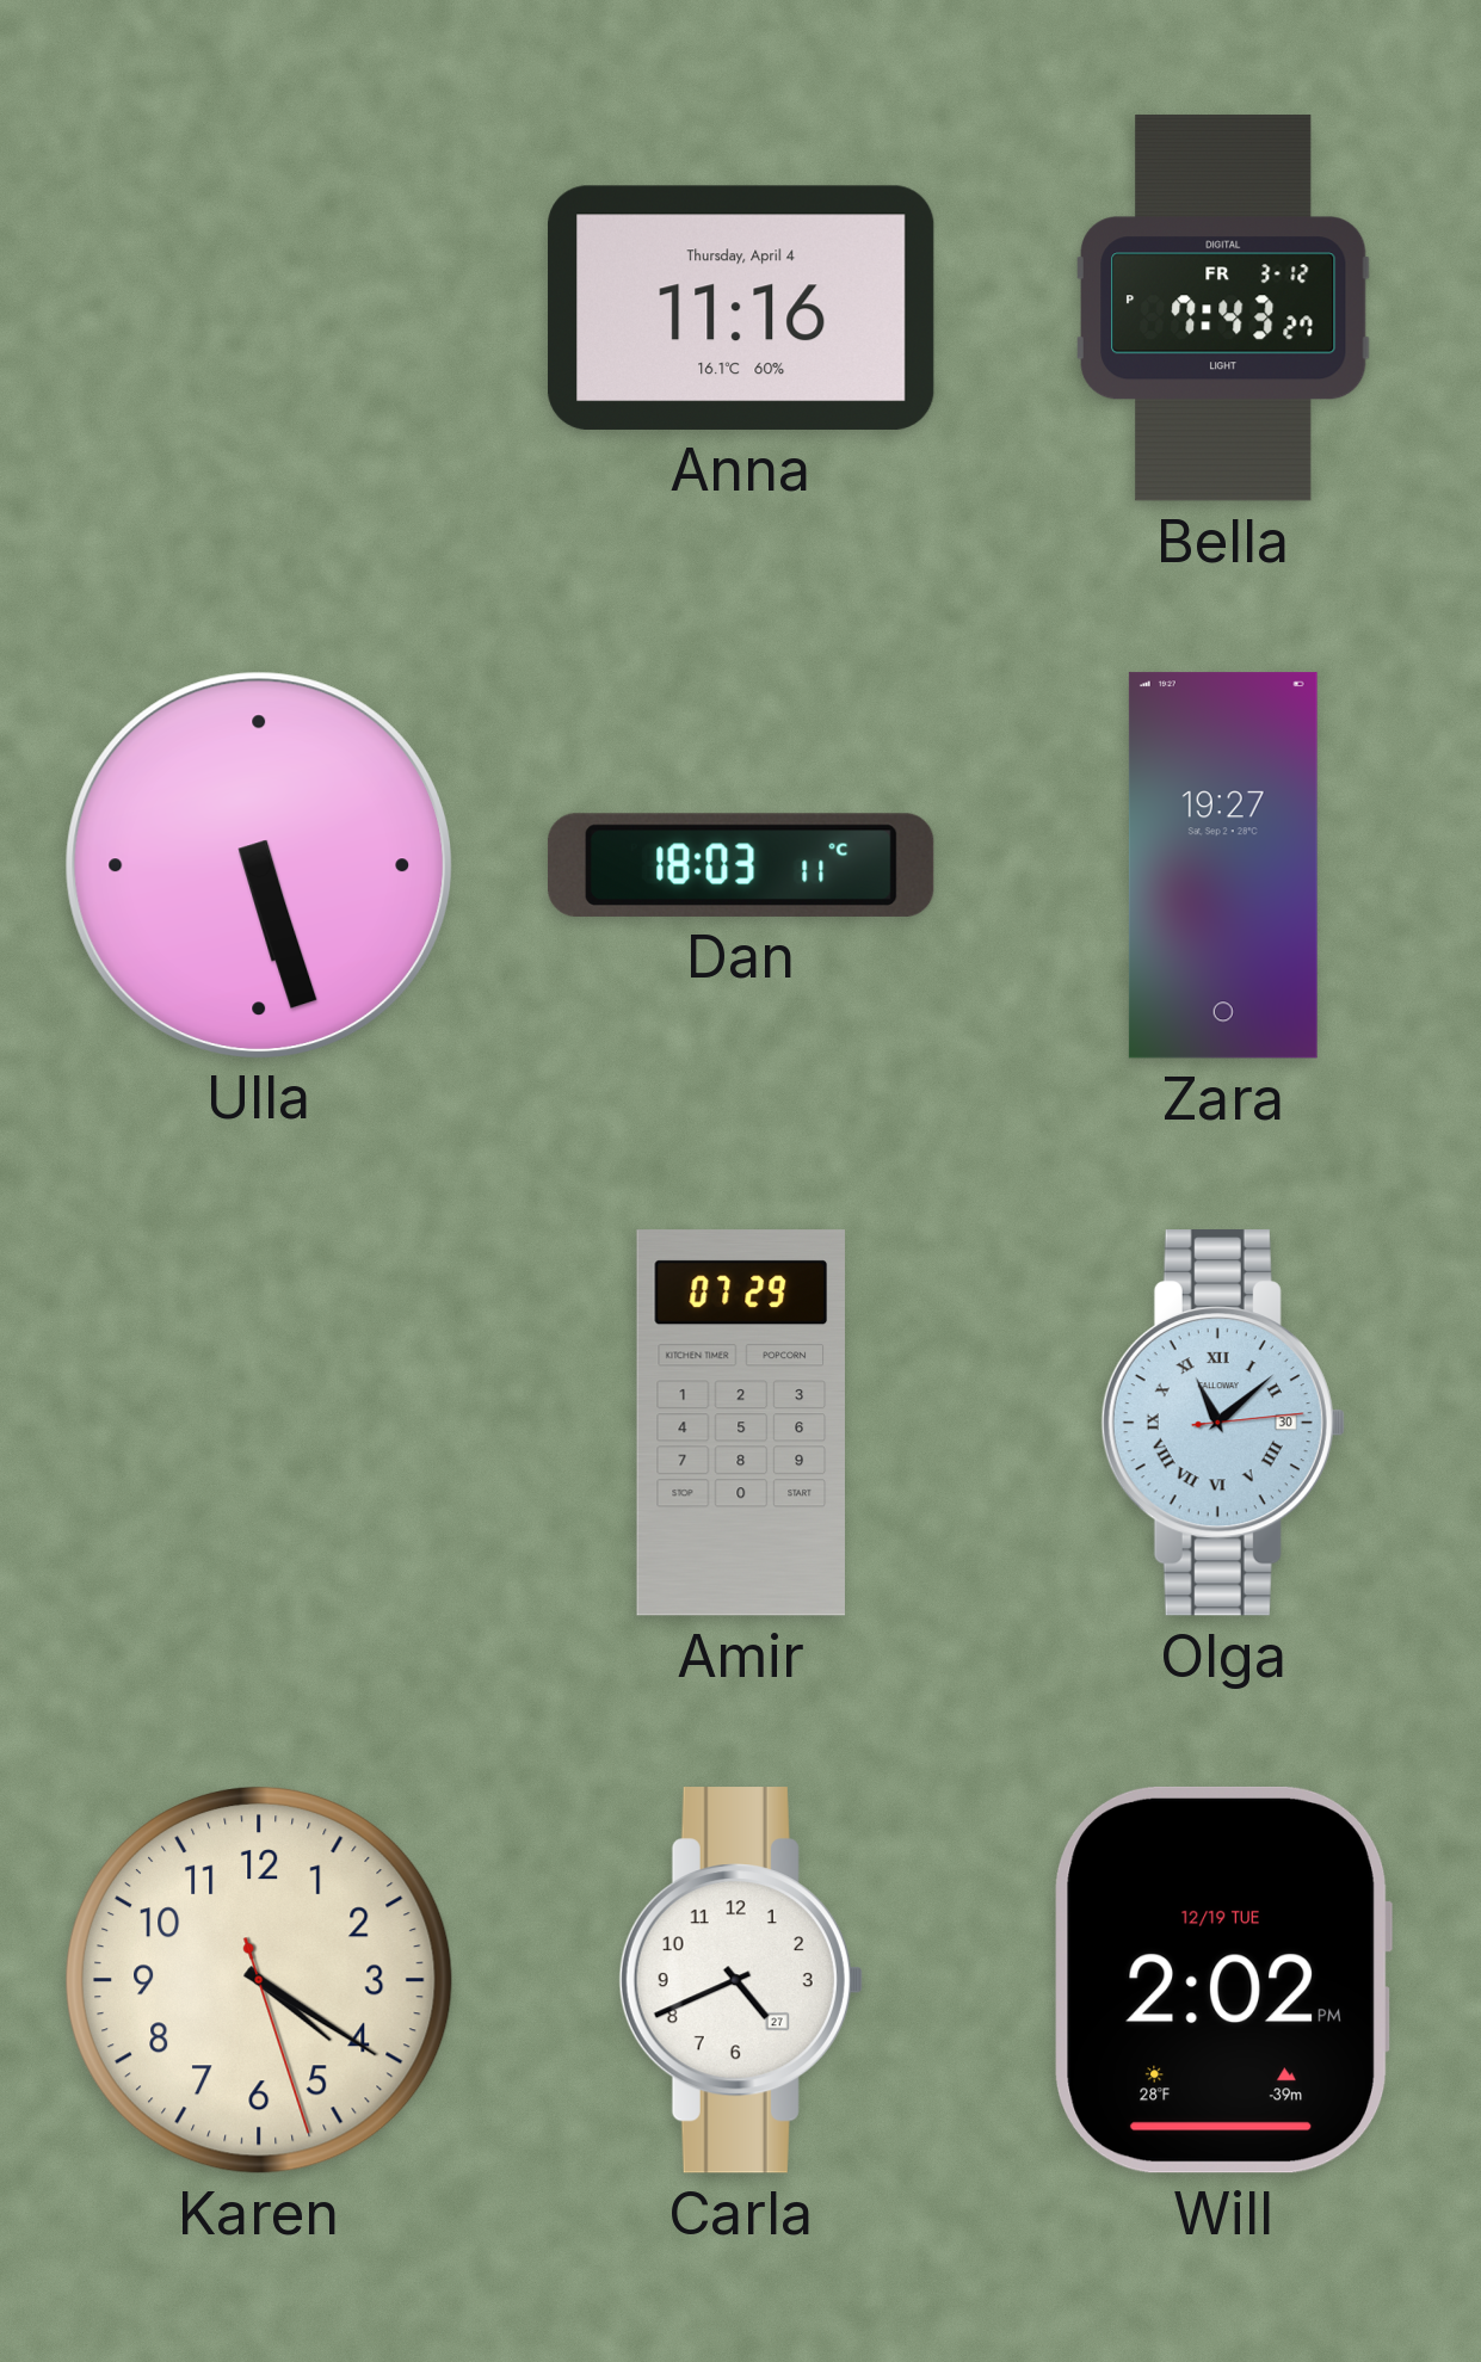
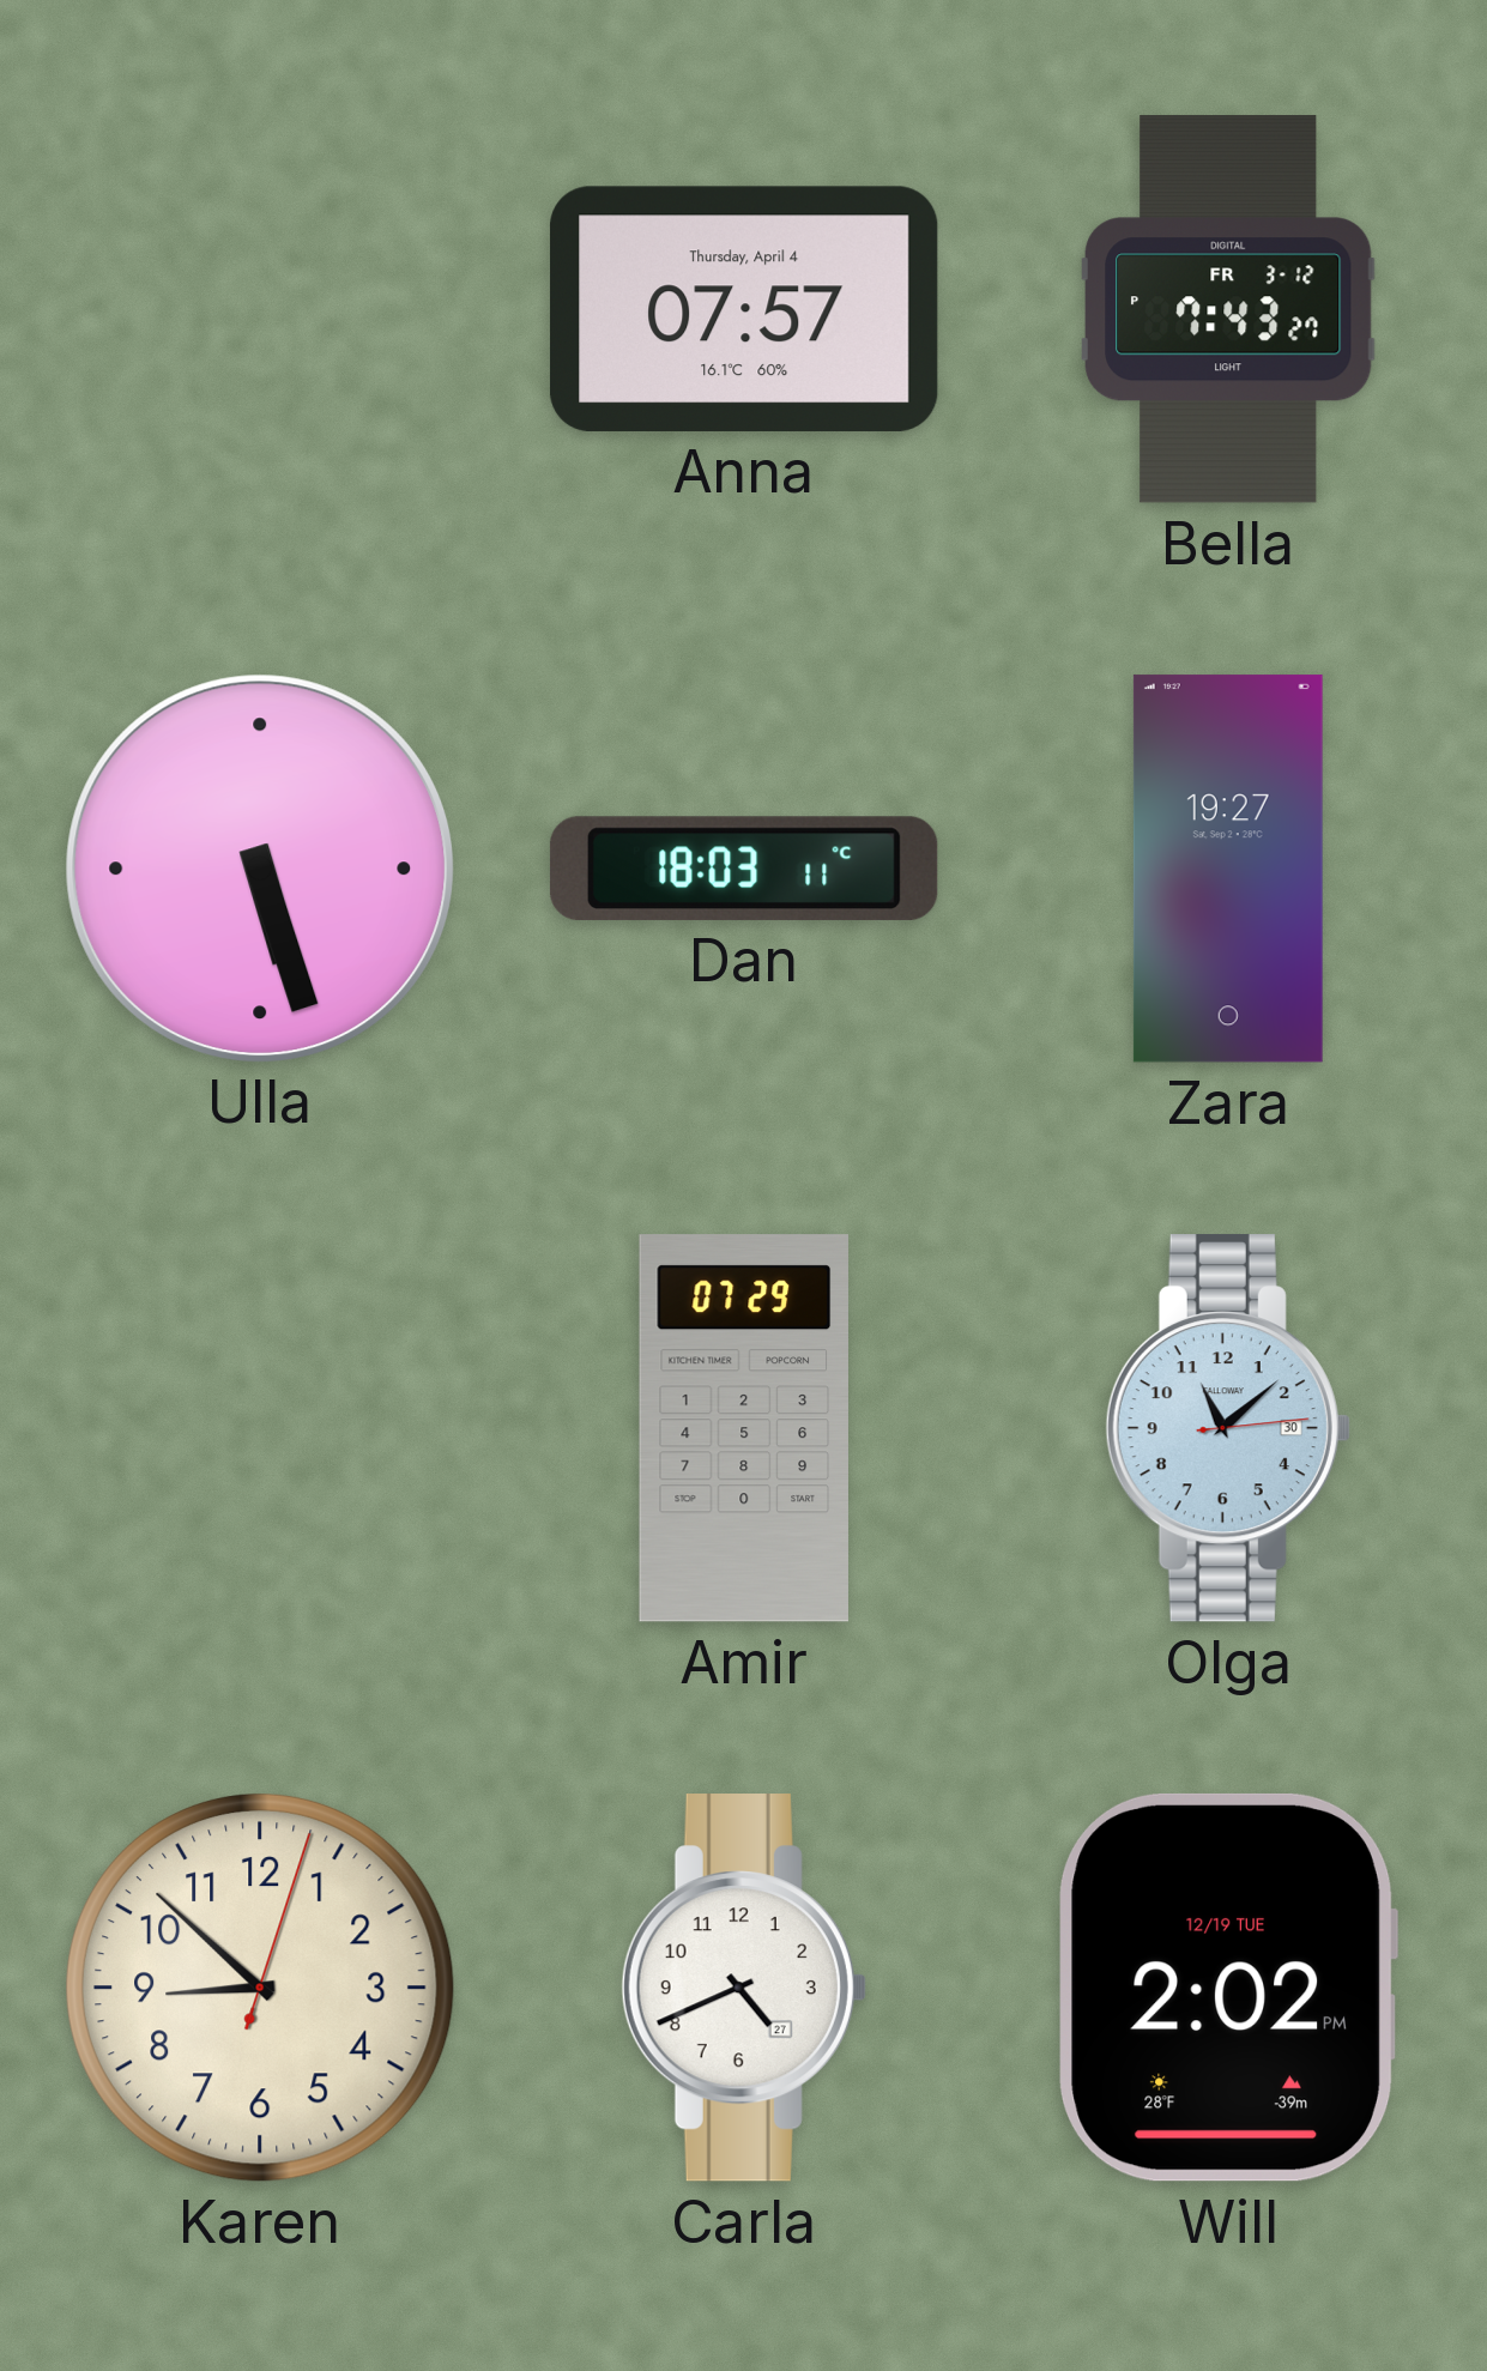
Anna: 11:16 -> 07:57 (744, 309)
Olga numerals: Roman -> Arabic (1228, 1428)
Karen: 4:20 -> 8:52 (260, 1988)
